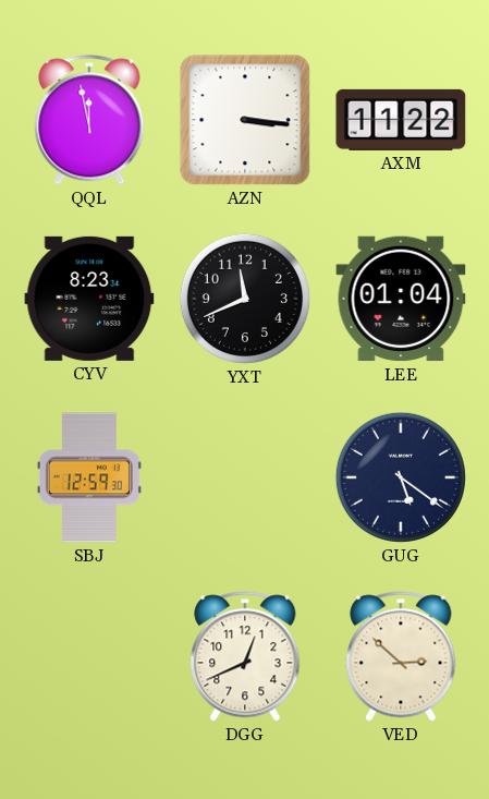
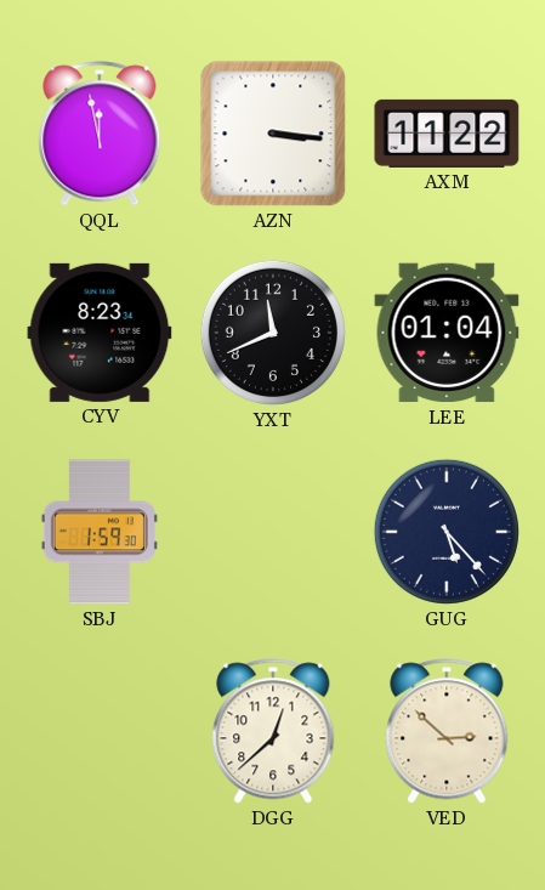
SBJ: 12:59 -> 1:59 (100, 532)
GUG: 5:21 -> 5:23 (447, 532)
DGG: 12:41 -> 12:38 (273, 731)
